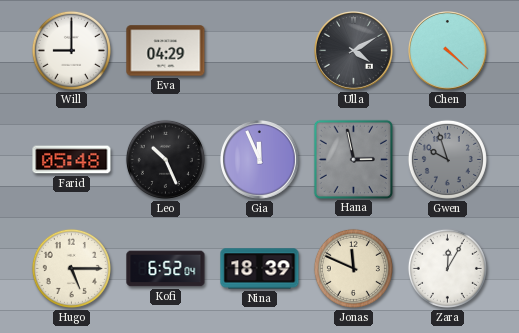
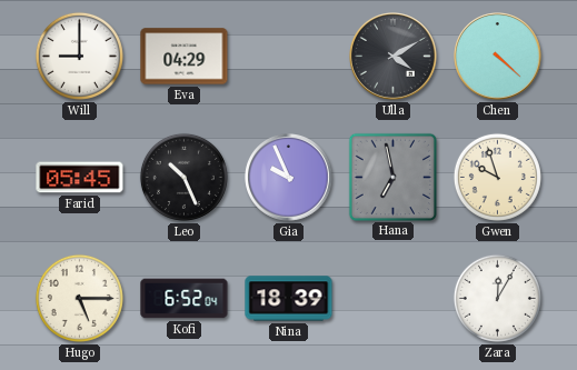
Farid: 05:48 -> 05:45 (80, 178)
Gia: 11:56 -> 9:56 (289, 178)
Hana: 2:58 -> 6:58 (392, 177)
Gwen dial: grey -> cream (497, 177)
Jonas: 11:49 -> none (353, 268)
